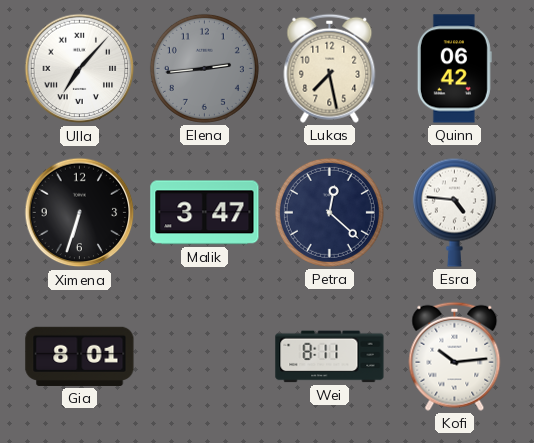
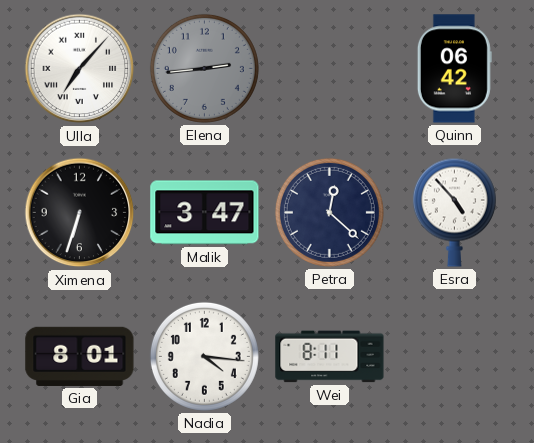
Lukas: 7:28 -> none (330, 68)
Esra: 4:46 -> 4:53 (454, 212)
Nadia: none -> 4:16 (204, 356)
Kofi: 10:14 -> none (455, 356)
